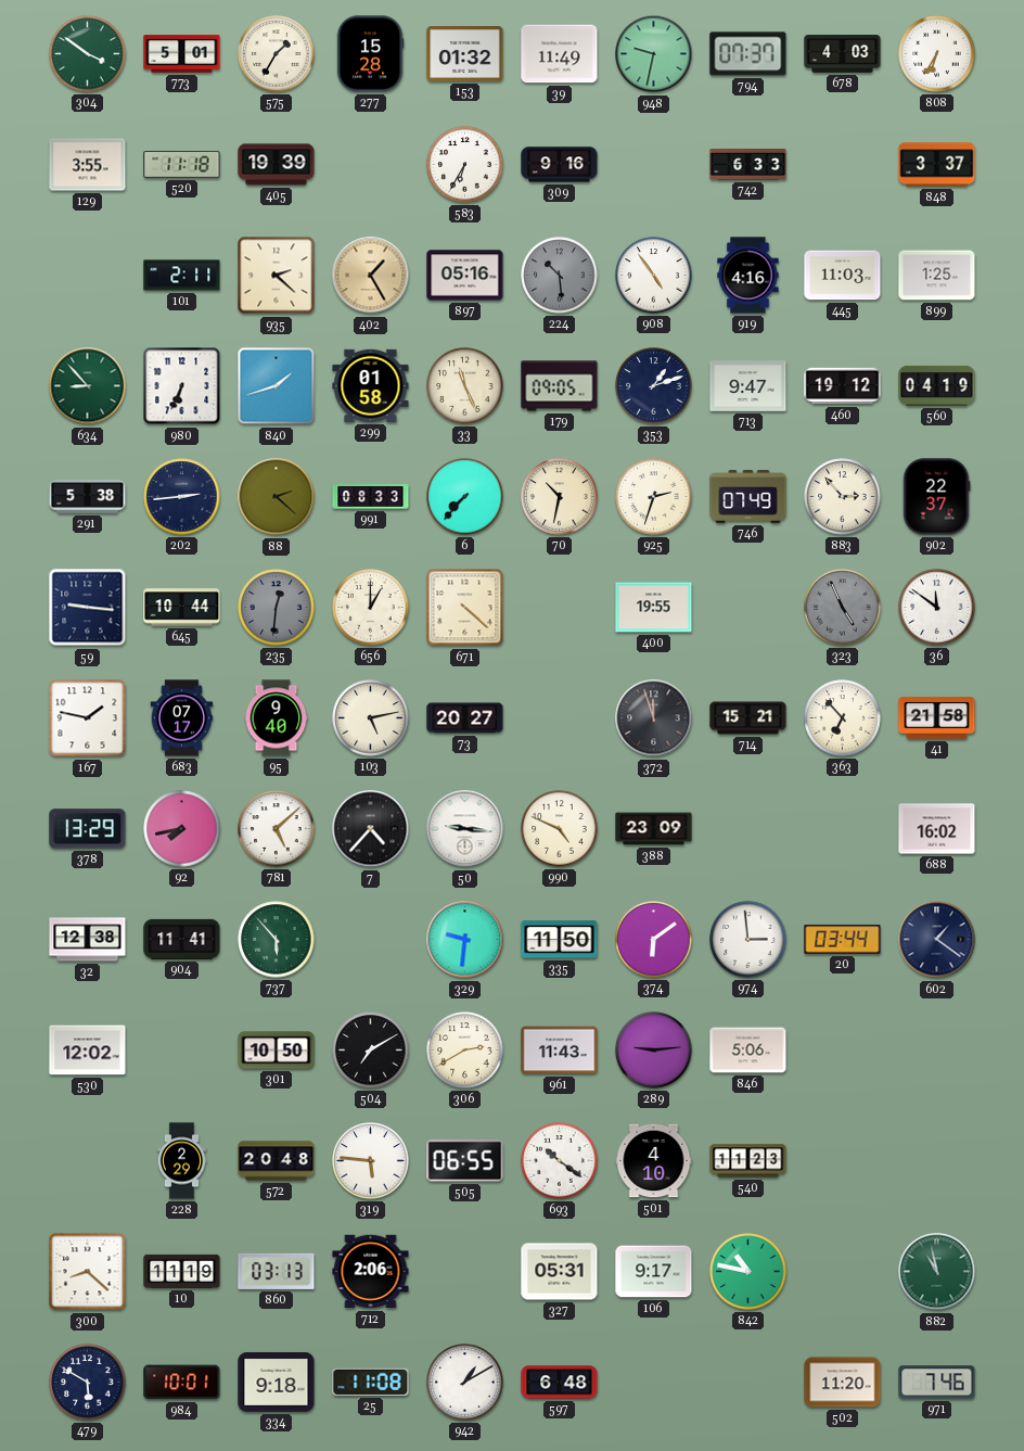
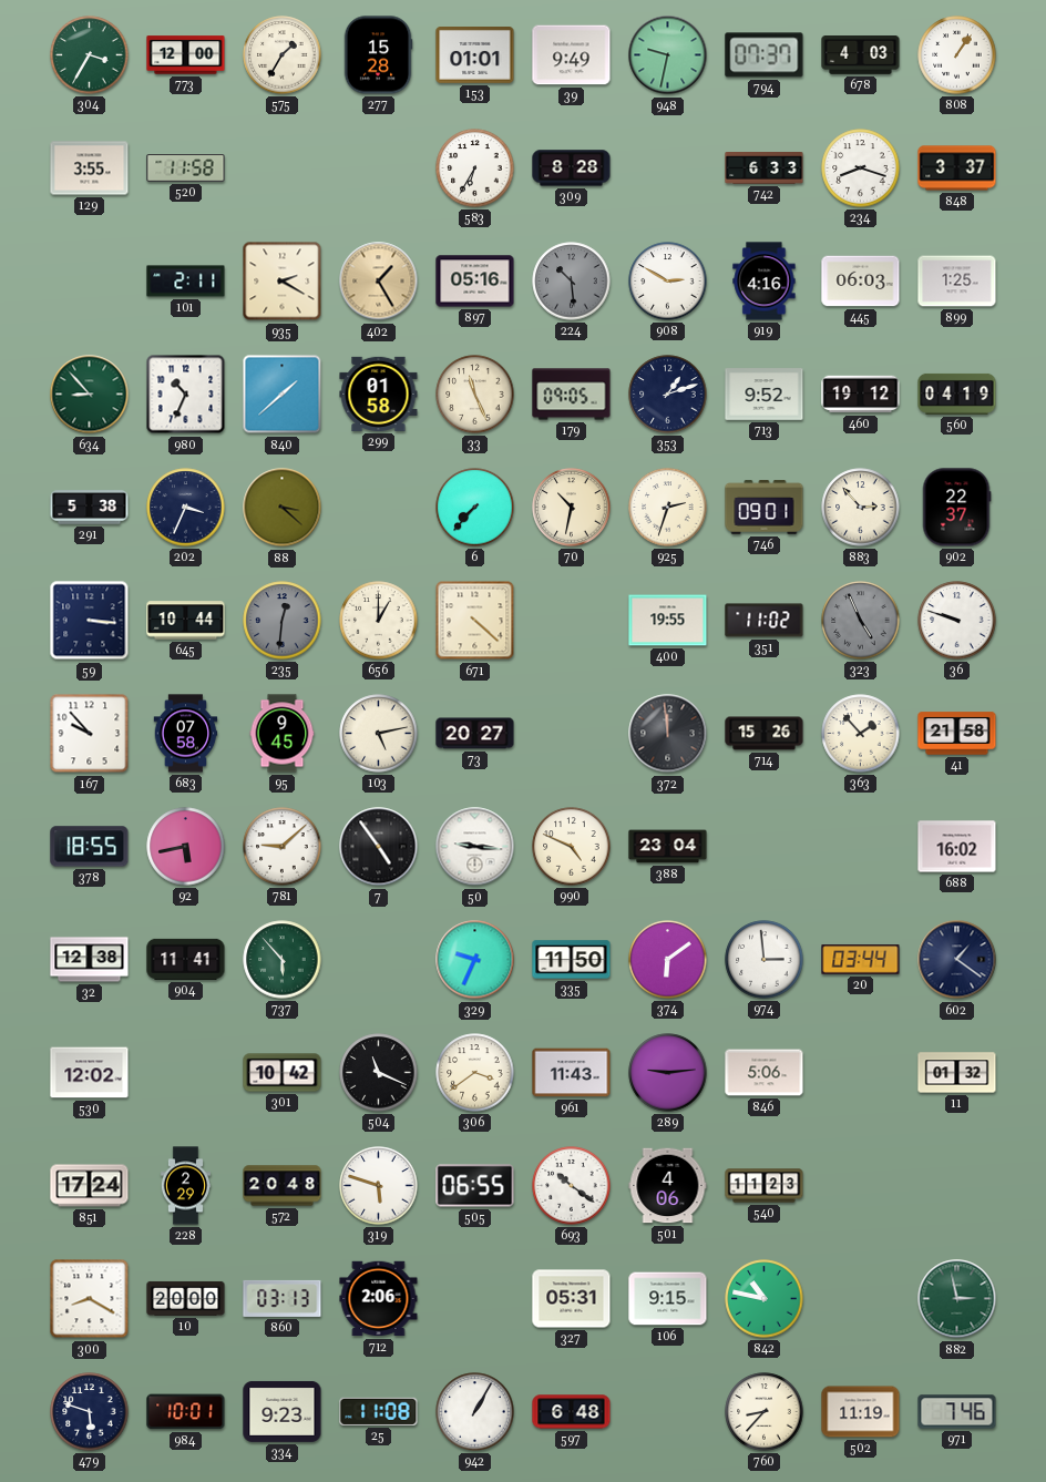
304: 3:51 -> 3:35 (90, 55)
773: 5:01 -> 12:00 (186, 55)
153: 01:32 -> 01:01 (475, 55)
39: 11:49 -> 9:49 (572, 55)
808: 6:35 -> 1:06 (957, 55)
520: 11:18 -> 11:58 (186, 168)
405: 19:39 -> none (277, 165)
309: 9:16 -> 8:28 (572, 168)
234: none -> 8:18 (861, 168)
935: 2:22 -> 2:20 (283, 282)
908: 4:54 -> 2:50 (668, 282)
445: 11:03 -> 06:03 (861, 282)
980: 6:34 -> 10:34 (186, 395)
840: 1:42 -> 1:38 (283, 395)
713: 9:47 -> 9:52 (765, 395)
202: 2:44 -> 3:34 (186, 508)
88: 2:22 -> 3:22 (283, 508)
991: 08:33 -> none (371, 497)
746: 07:49 -> 09:01 (765, 508)
59: 9:16 -> 3:16 (90, 621)
351: none -> 11:02 (765, 621)
36: 11:51 -> 9:48 (957, 621)
167: 1:47 -> 9:53 (90, 734)
683: 07:17 -> 07:58 (186, 734)
95: 9:40 -> 9:45 (283, 734)
372: 11:57 -> 11:59 (668, 734)
714: 15:21 -> 15:26 (765, 734)
363: 6:53 -> 1:53 (861, 734)
378: 13:29 -> 18:55 (90, 847)
92: 7:43 -> 5:43 (186, 847)
781: 5:08 -> 9:08 (283, 847)
7: 4:37 -> 4:54 (379, 847)
388: 23:09 -> 23:04 (668, 847)
329: 9:31 -> 9:34 (475, 960)
301: 10:50 -> 10:42 (283, 1073)
504: 7:10 -> 11:19 (379, 1073)
306: 2:40 -> 3:39 (475, 1073)
11: none -> 01:32 (957, 1073)
851: none -> 17:24 (90, 1186)
319: 5:46 -> 5:48 (379, 1186)
501: 4:10 -> 4:06 (668, 1186)
300: 8:22 -> 8:20 (90, 1299)
10: 11:19 -> 20:00 (186, 1298)
106: 9:17 -> 9:15 (668, 1299)
882: 10:58 -> 2:58 (957, 1299)
479: 5:50 -> 5:48 (90, 1412)
334: 9:18 -> 9:23 (283, 1411)
942: 1:10 -> 1:05 (475, 1412)
760: none -> 8:37 (765, 1412)
502: 11:20 -> 11:19 (861, 1412)
